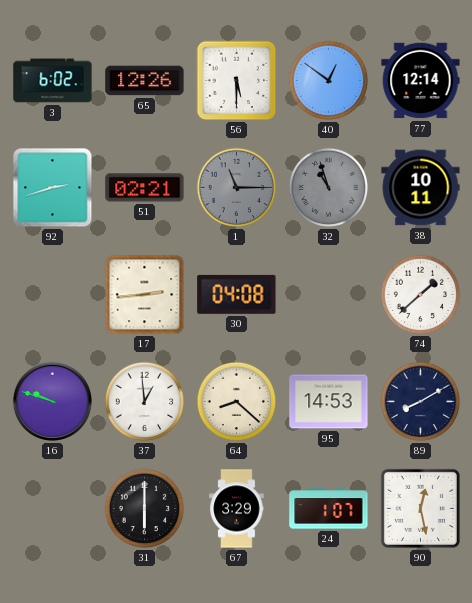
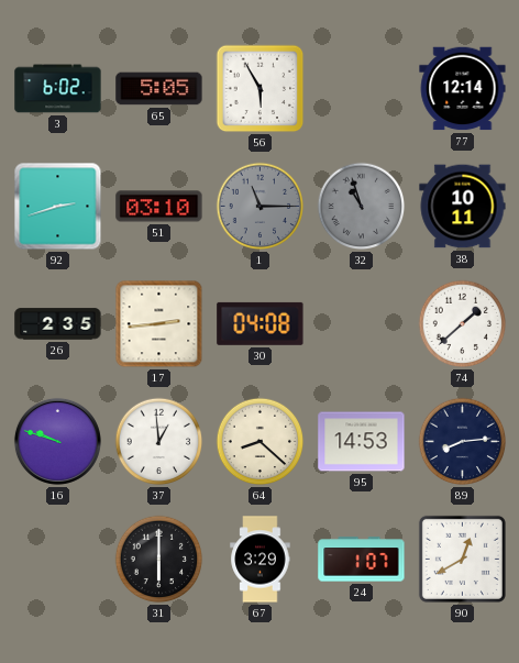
65: 12:26 -> 5:05 (159, 89)
56: 5:30 -> 5:55 (261, 89)
40: 12:51 -> none (329, 81)
51: 02:21 -> 03:10 (159, 207)
26: none -> 2:35 (58, 324)
89: 8:10 -> 8:14 (463, 442)
90: 12:28 -> 12:40 (462, 559)
